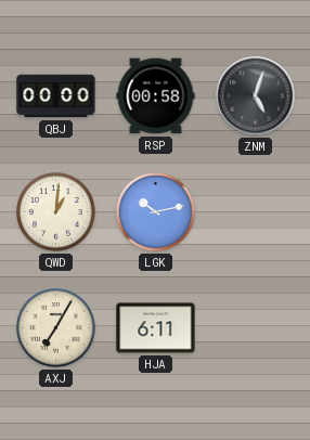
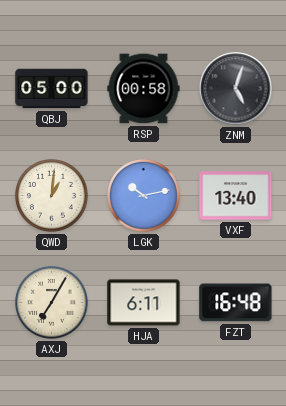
QBJ: 00:00 -> 05:00 (52, 89)
VXF: none -> 13:40 (236, 196)
FZT: none -> 16:48 (236, 303)
